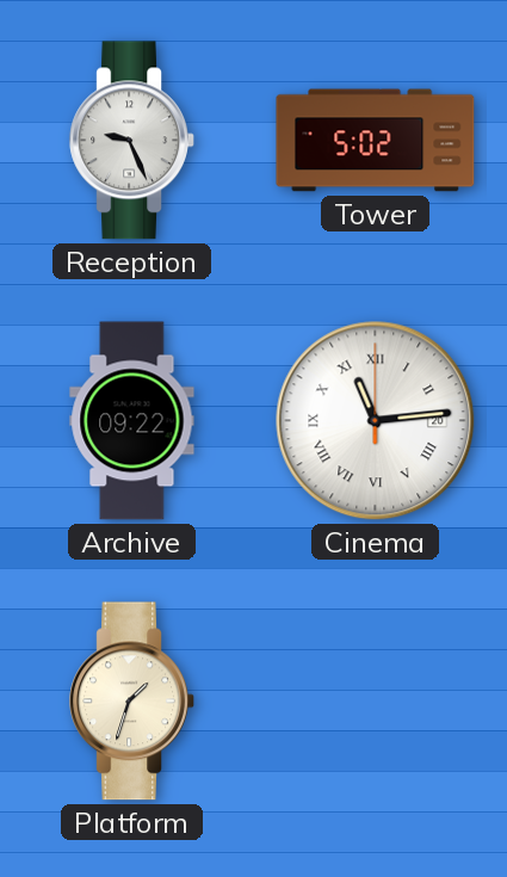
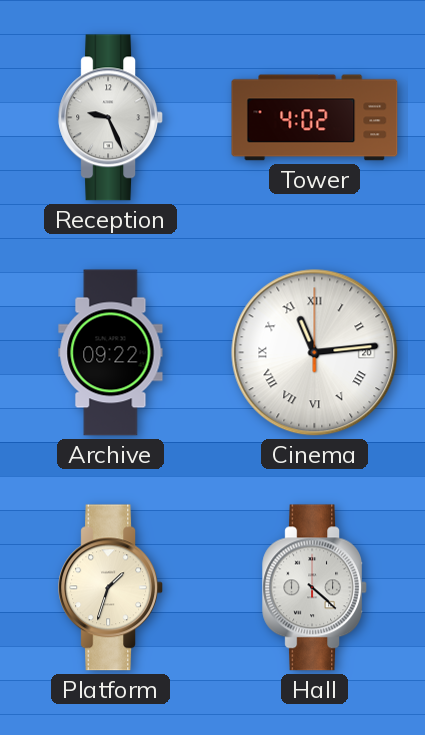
Tower: 5:02 -> 4:02 (315, 118)
Hall: none -> 4:22 (314, 588)
